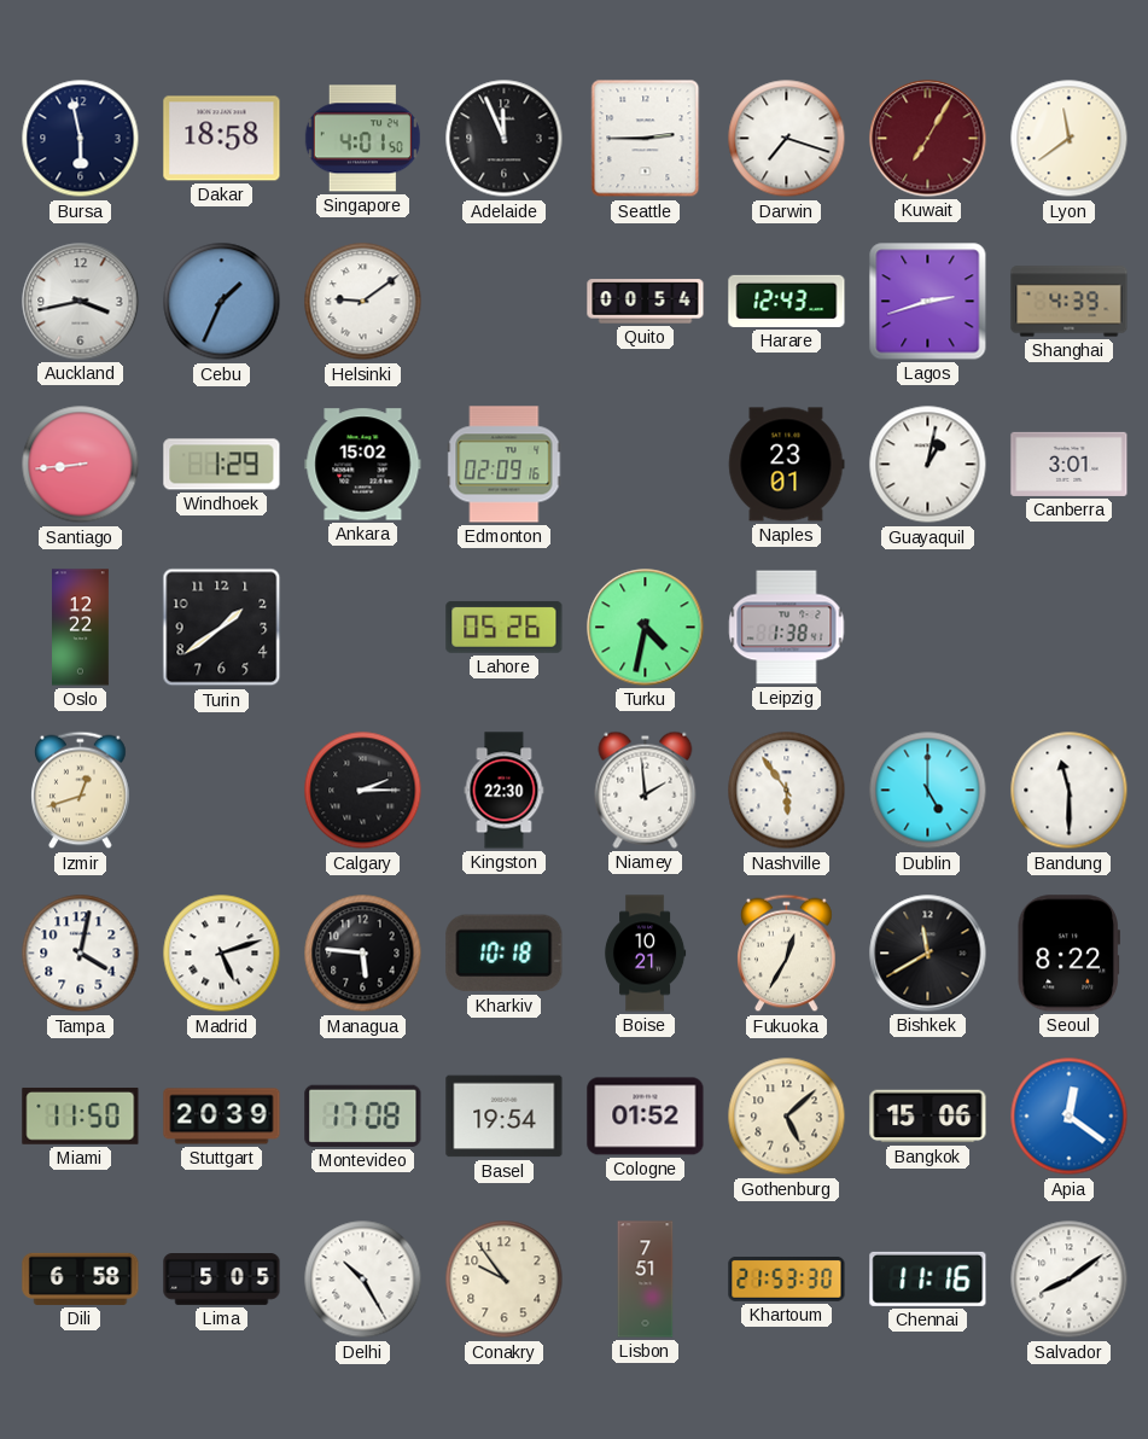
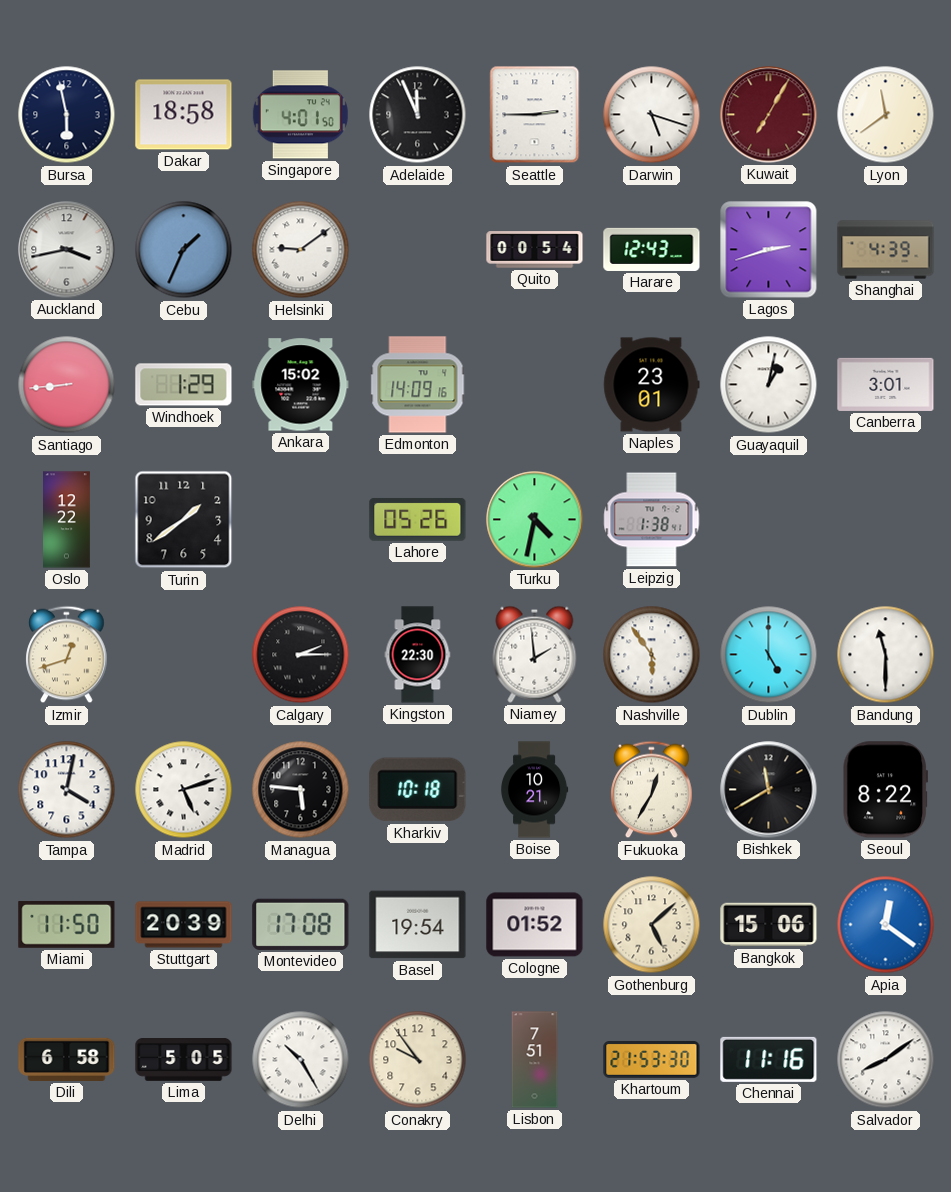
Darwin: 7:18 -> 5:18 (652, 115)
Edmonton: 02:09 -> 14:09 (418, 385)
